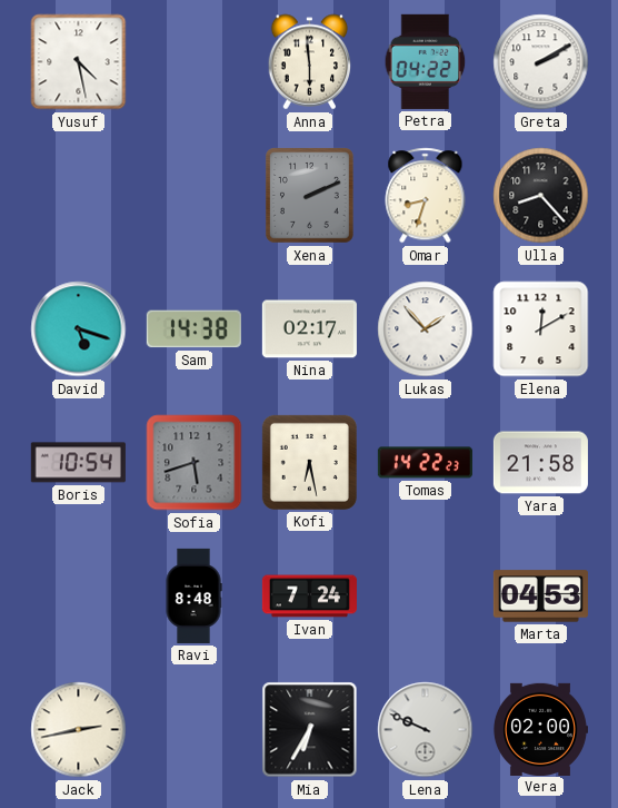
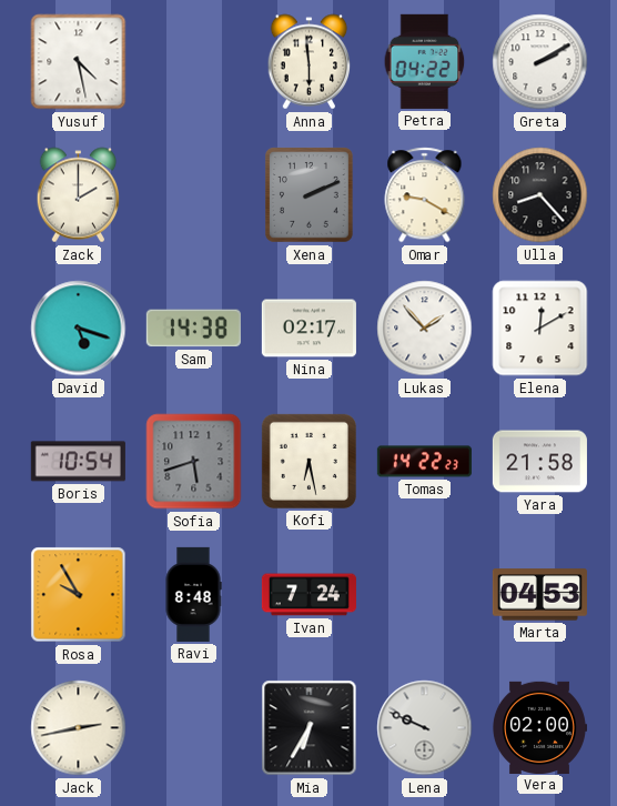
Zack: none -> 2:00 (79, 195)
Omar: 8:33 -> 9:20 (425, 195)
Rosa: none -> 9:55 (79, 595)
